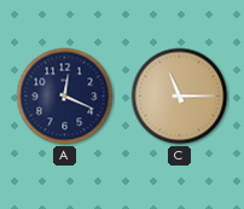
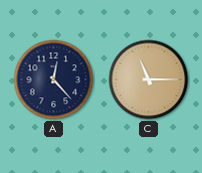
A: 12:19 -> 12:23 (54, 80)
